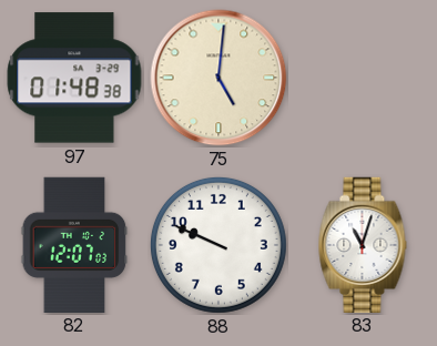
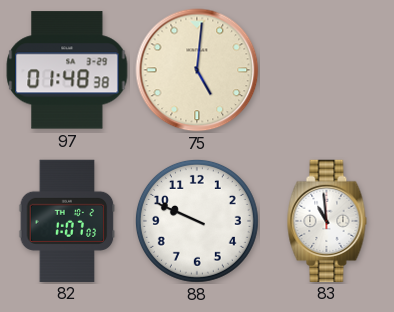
82: 12:07 -> 1:07 (67, 220)
83: 11:03 -> 10:59 (327, 220)
